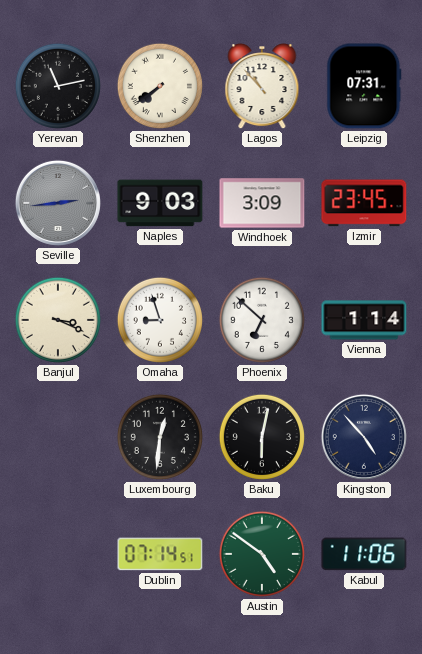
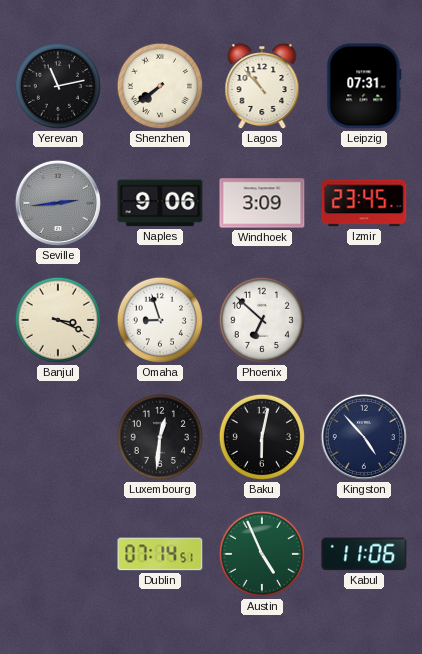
Naples: 9:03 -> 9:06 (160, 203)
Vienna: 1:14 -> none (364, 320)
Austin: 4:51 -> 4:56 (262, 554)
